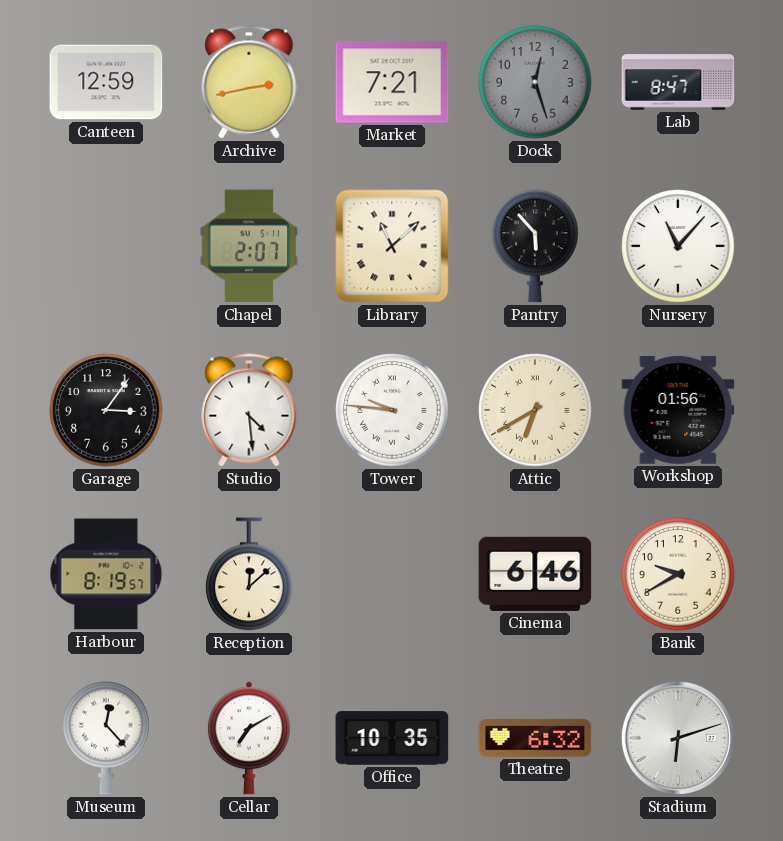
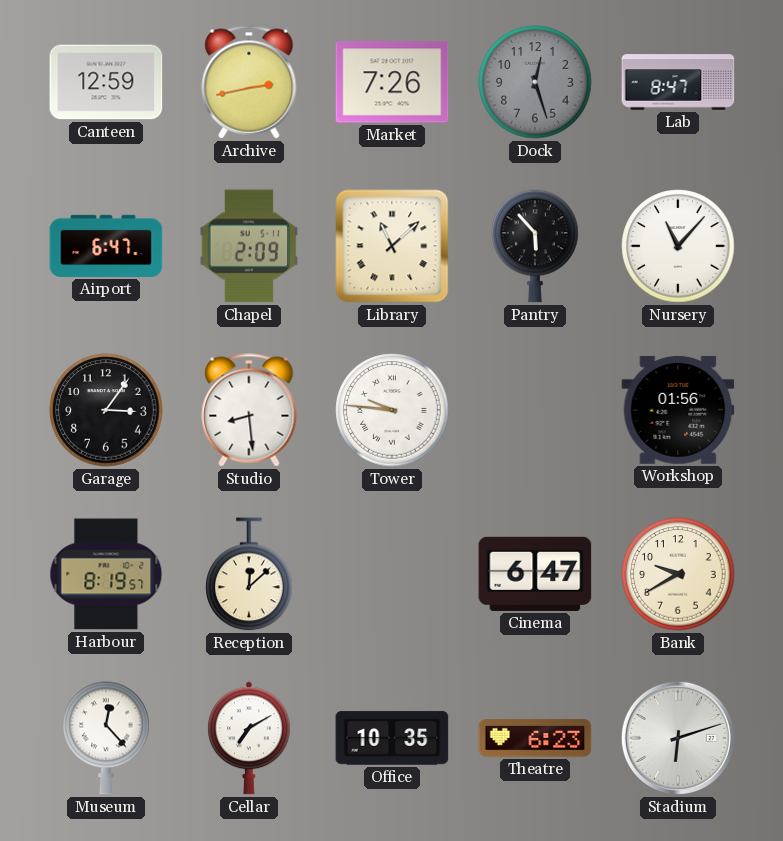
Market: 7:21 -> 7:26 (392, 82)
Airport: none -> 6:47 (106, 246)
Chapel: 2:07 -> 2:09 (249, 246)
Studio: 4:29 -> 8:29 (249, 410)
Attic: 6:40 -> none (535, 410)
Cinema: 6:46 -> 6:47 (535, 574)
Theatre: 6:32 -> 6:23 (535, 738)
